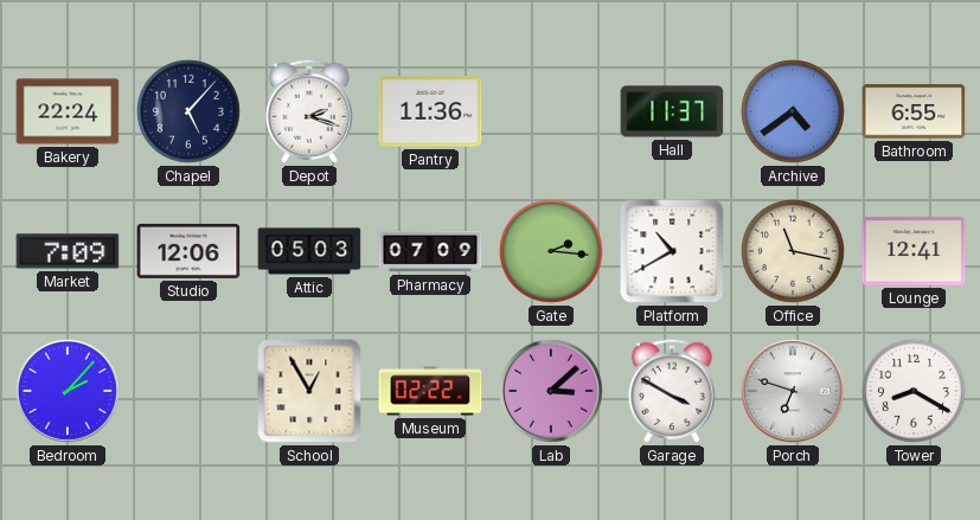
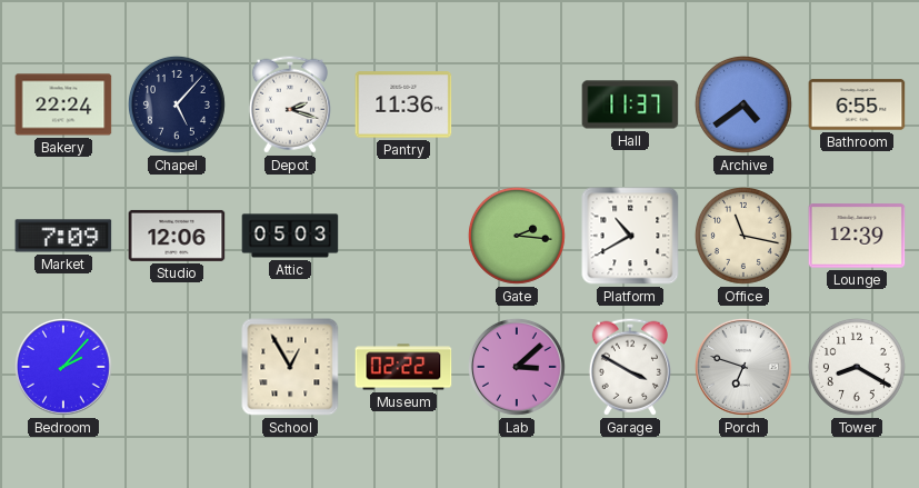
Pharmacy: 07:09 -> none (430, 251)
Lounge: 12:41 -> 12:39 (857, 236)
